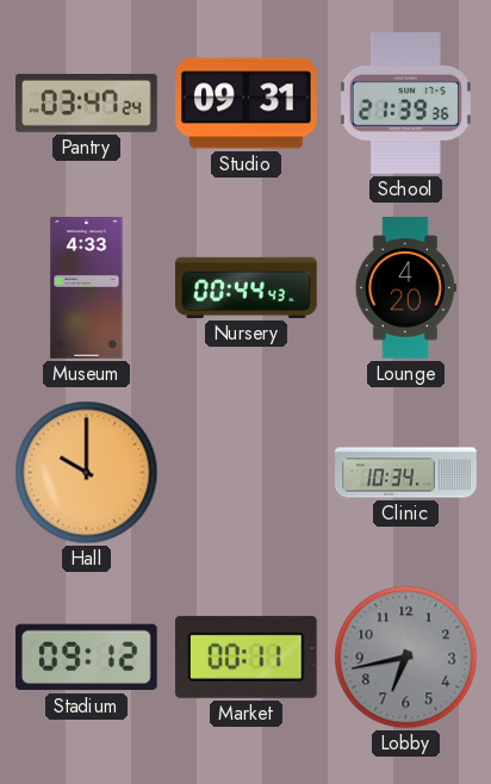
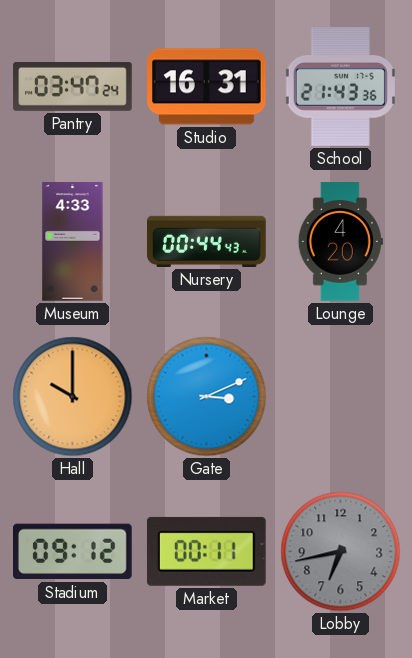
Studio: 09:31 -> 16:31 (207, 87)
School: 21:39 -> 21:43 (340, 87)
Gate: none -> 3:11 (207, 397)
Clinic: 10:34 -> none (406, 473)
